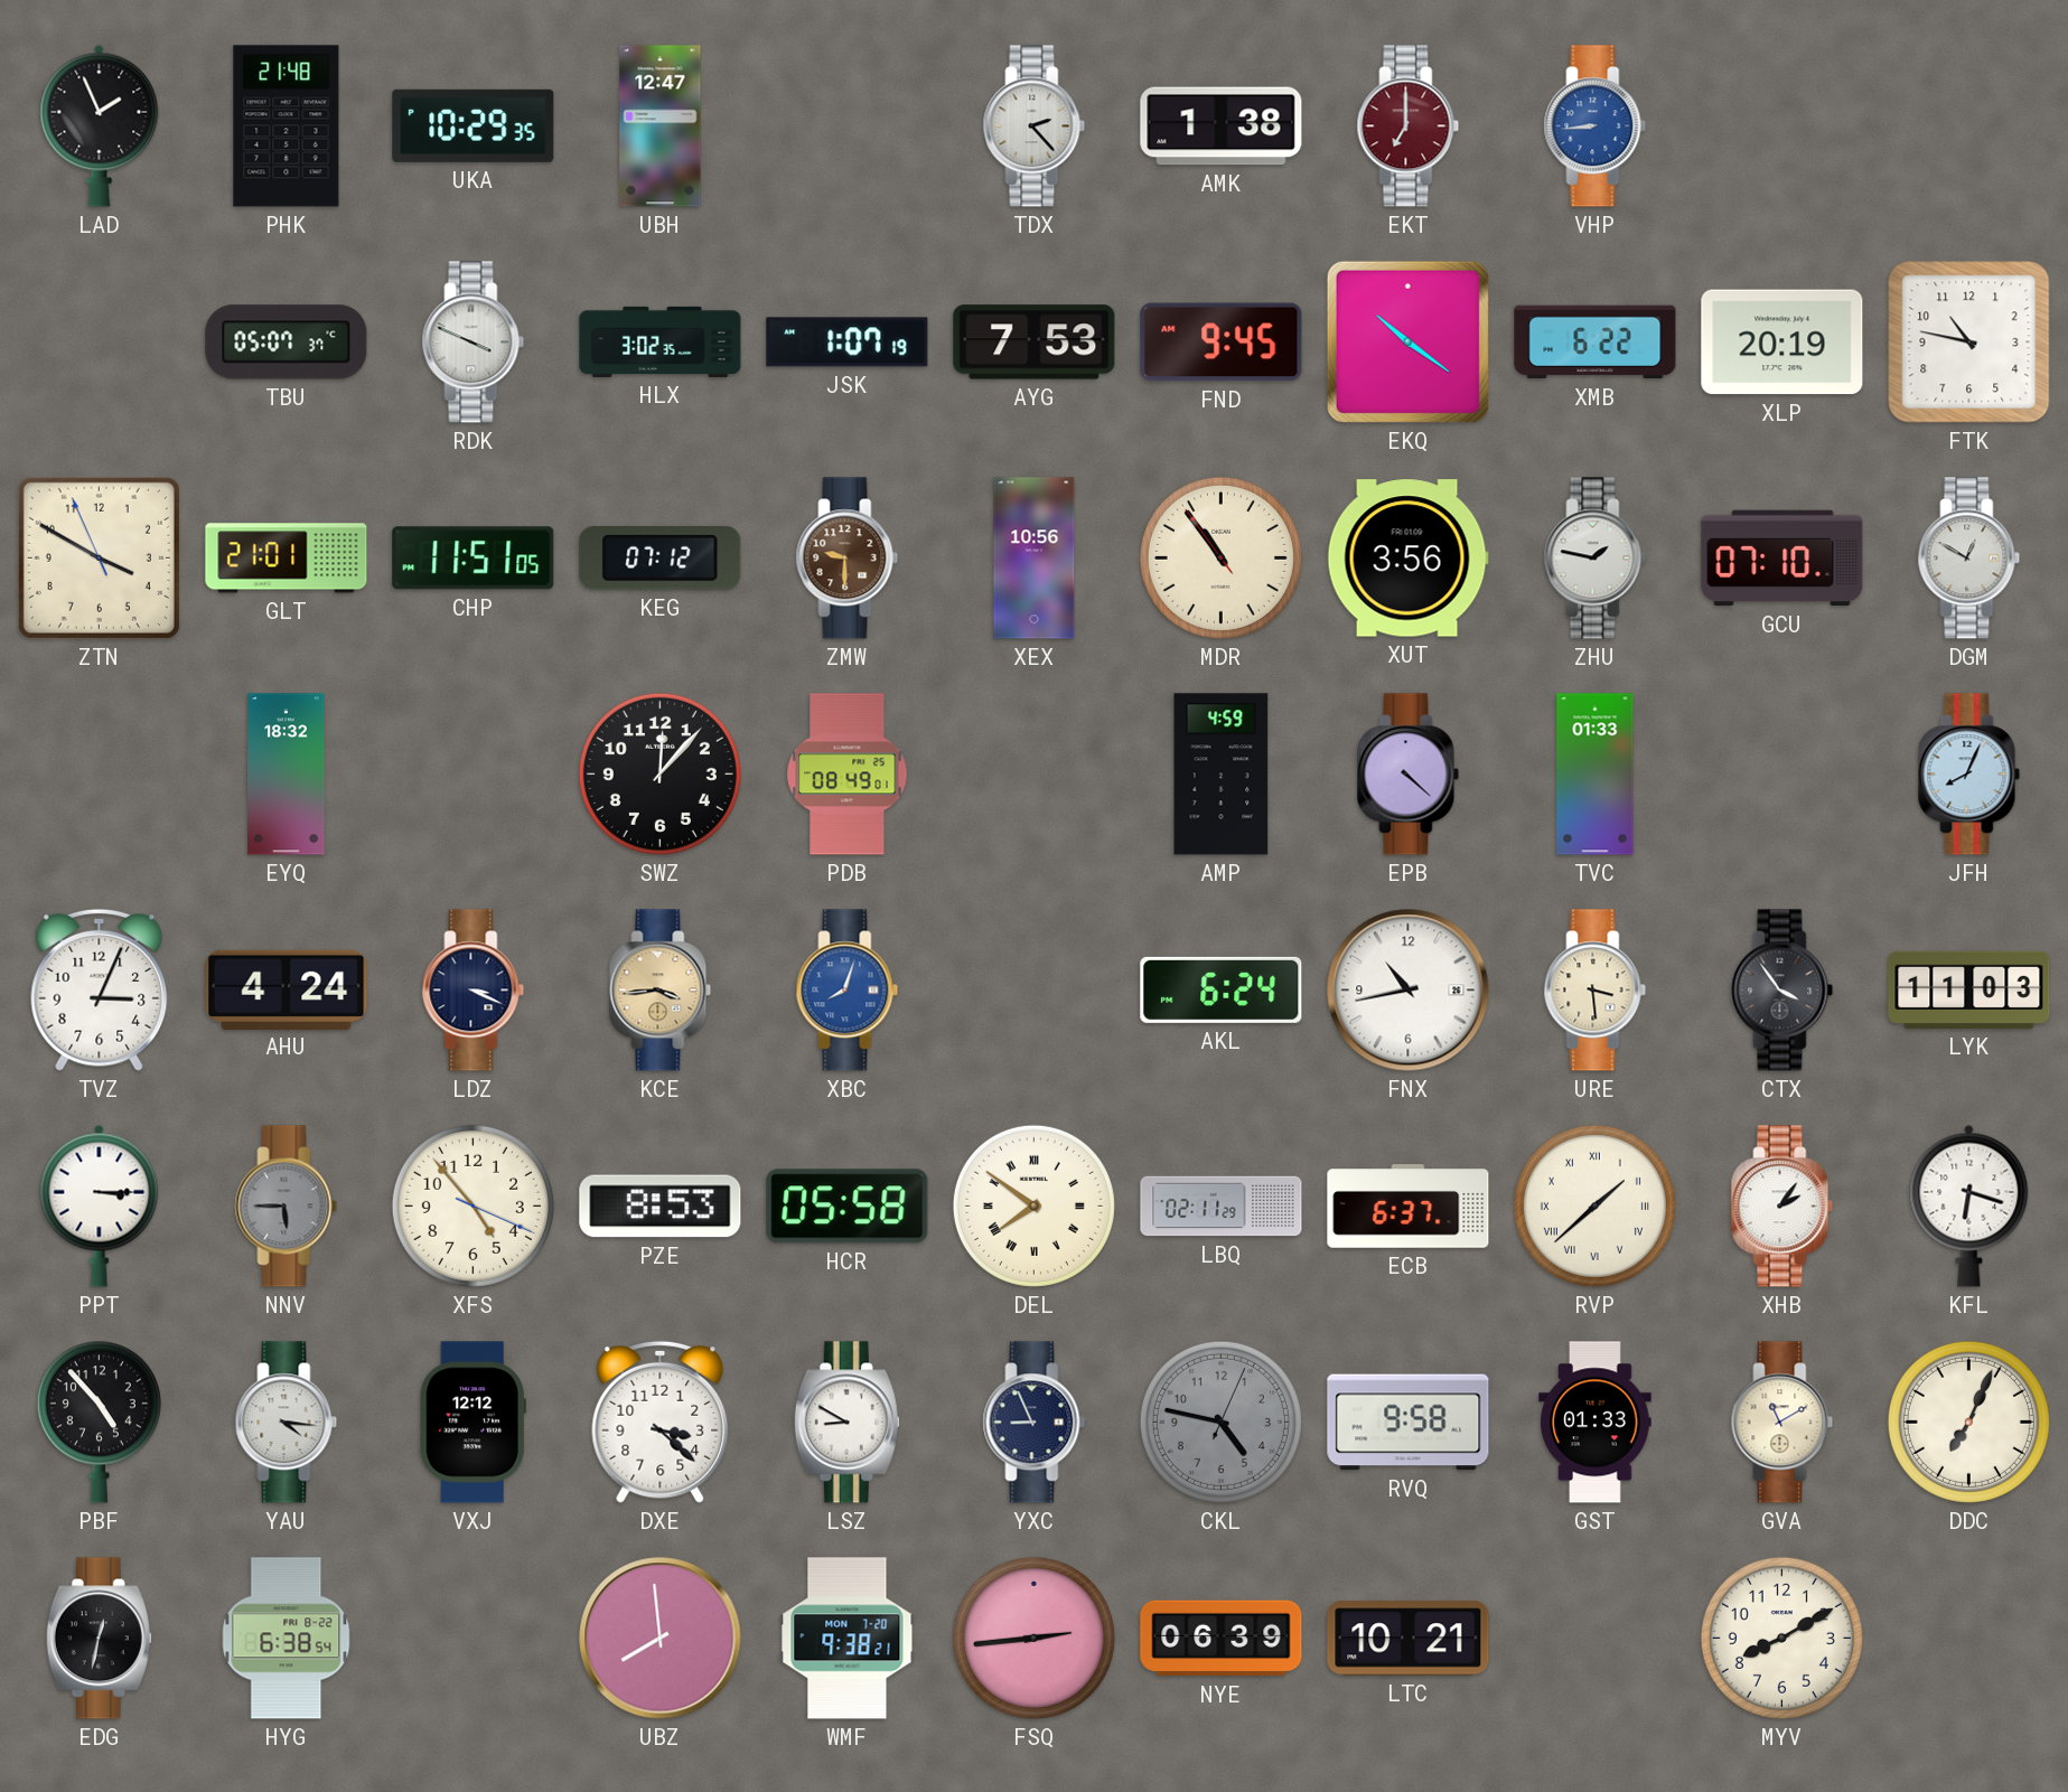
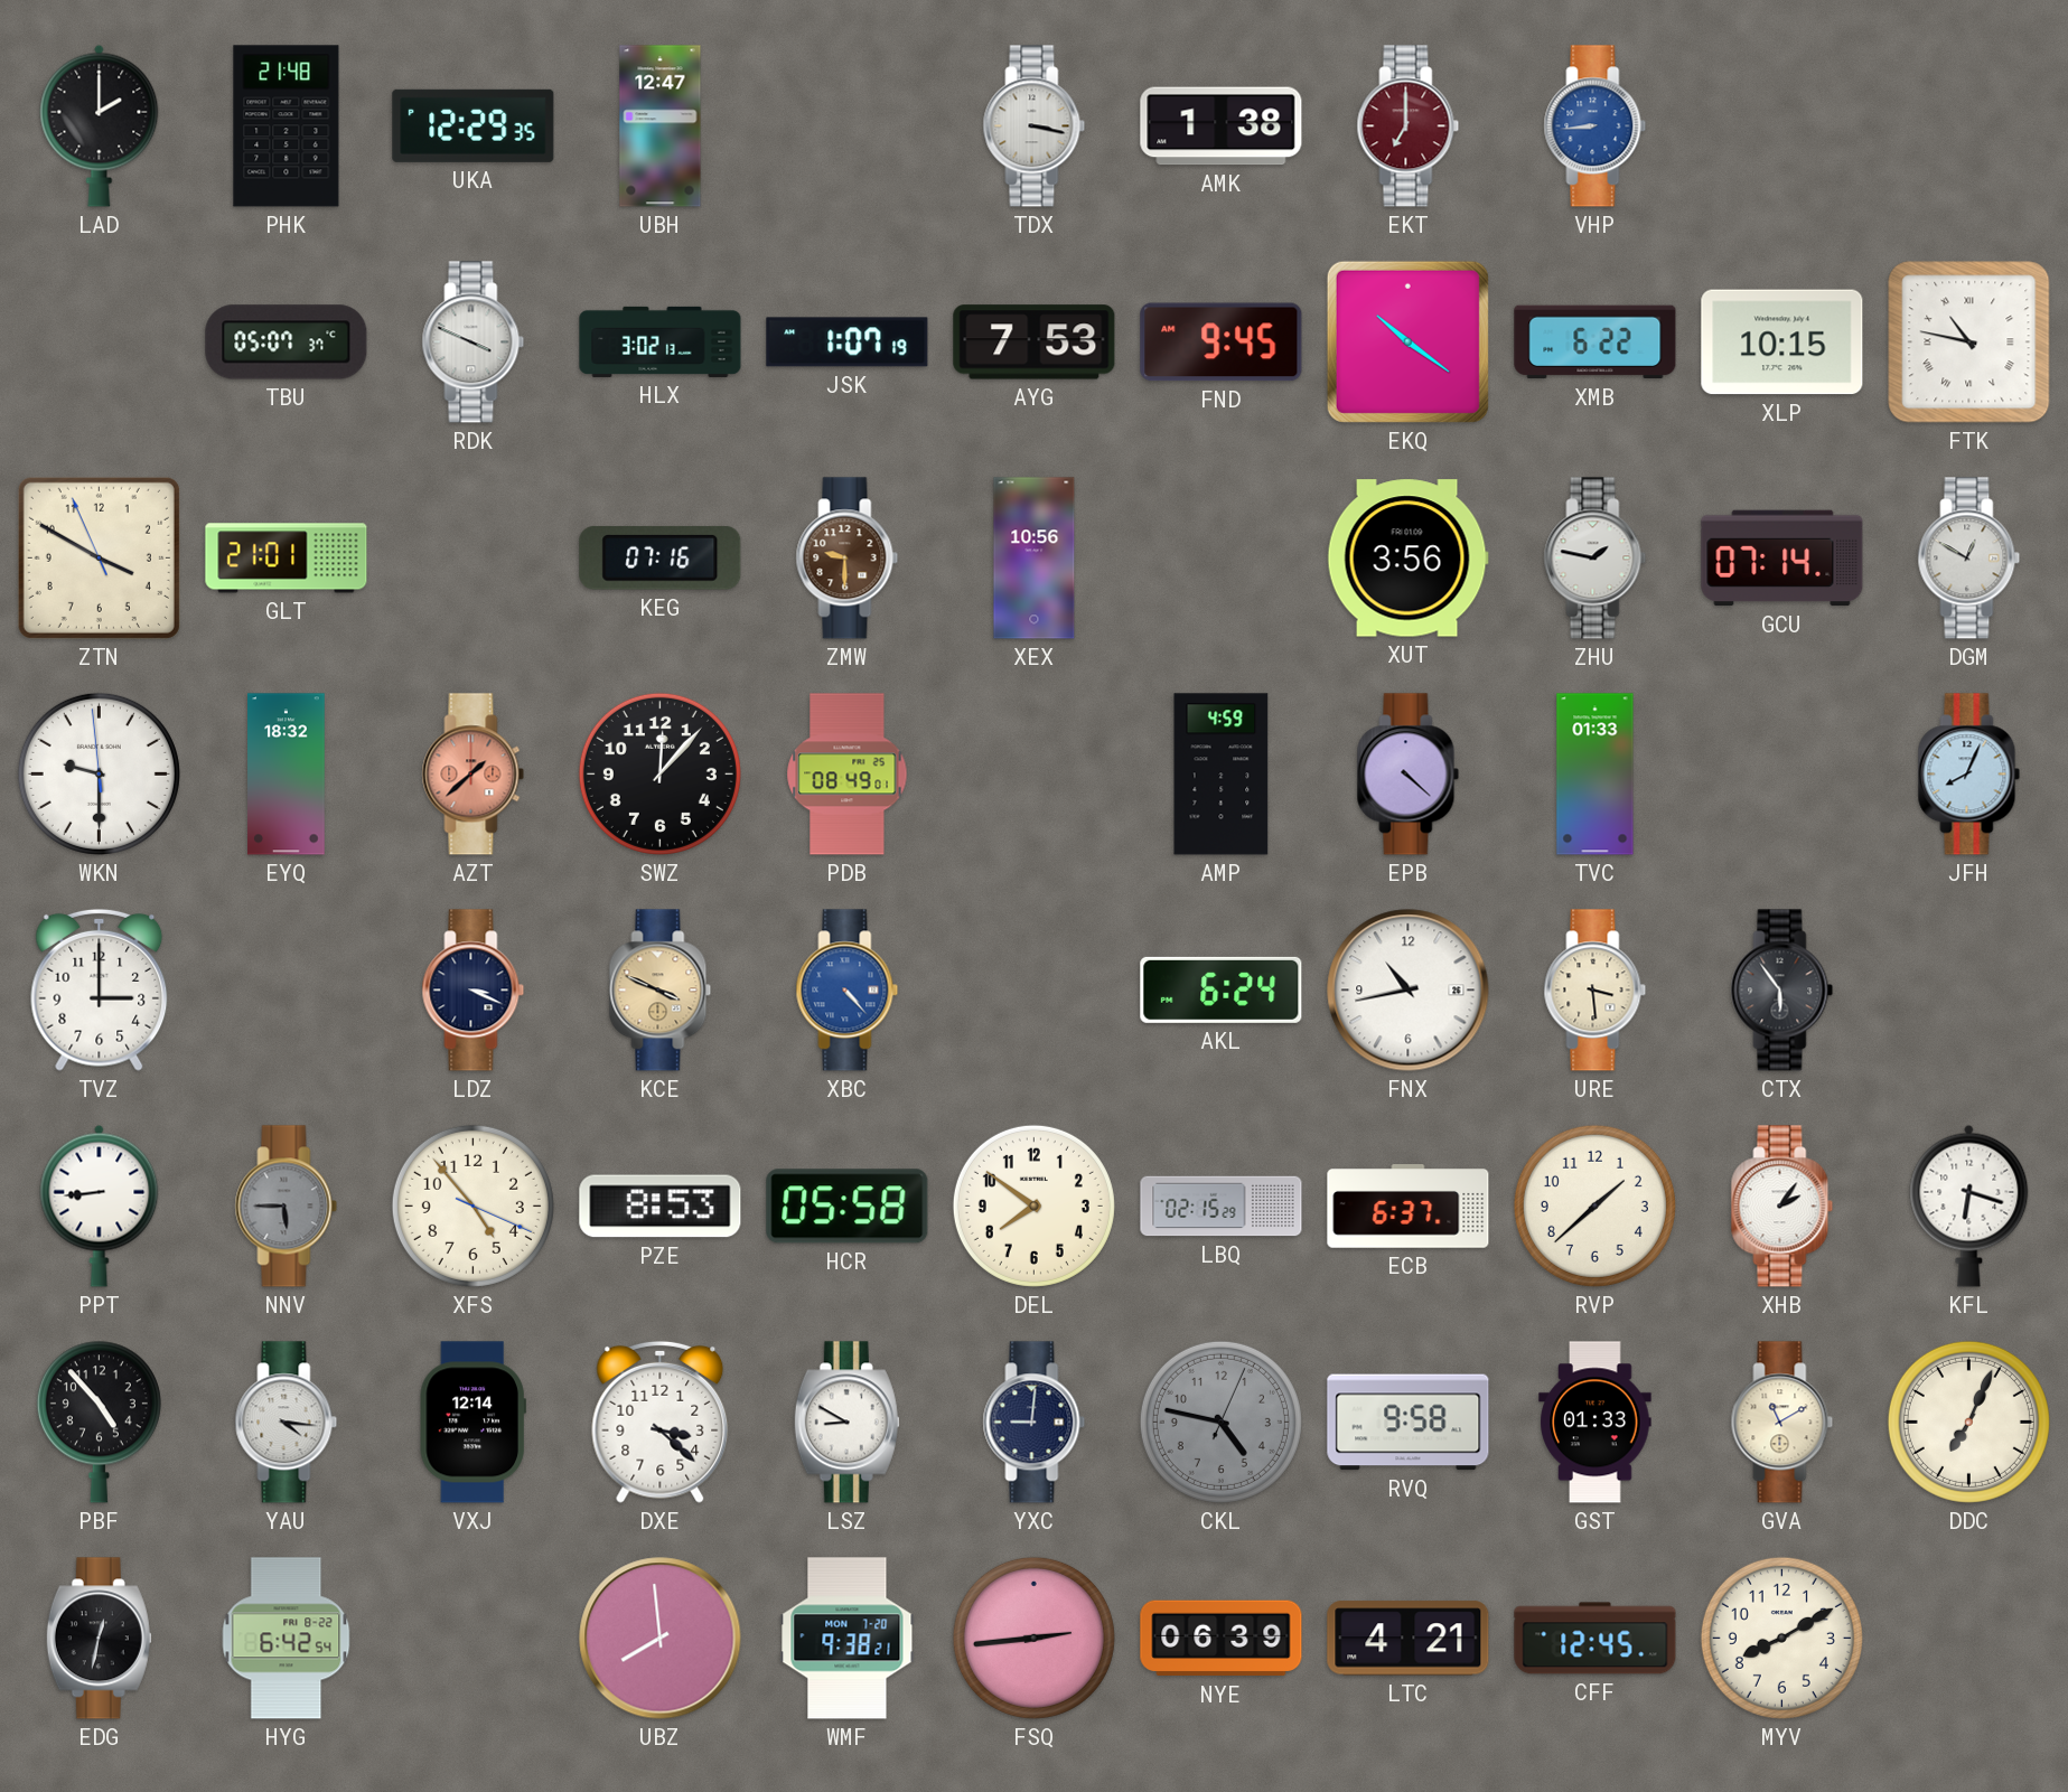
LAD: 1:56 -> 2:00 (100, 125)
UKA: 10:29 -> 12:29 (474, 125)
TDX: 2:23 -> 3:17 (1035, 126)
HLX: 3:02:35 -> 3:02:13 (661, 341)
XLP: 20:19 -> 10:15 (1782, 343)
FTK numerals: Arabic -> Roman (1969, 343)
CHP: 11:51 -> none (474, 559)
KEG: 07:12 -> 07:16 (661, 557)
MDR: 10:53 -> none (1220, 557)
GCU: 07:10 -> 07:14 (1782, 559)
WKN: none -> 9:29 (99, 773)
AZT: none -> 1:38 (474, 775)
TVZ: 3:04 -> 3:00 (100, 989)
AHU: 4:24 -> none (287, 989)
KCE: 3:44 -> 3:49 (661, 991)
XBC: 8:03 -> 4:23 (848, 991)
CTX: 3:54 -> 5:54 (1782, 991)
LYK: 11:03 -> none (1969, 989)
PPT: 3:15 -> 8:44 (100, 1205)
DEL numerals: Roman -> Arabic (1033, 1205)
LBQ: 02:11 -> 02:15 (1222, 1207)
RVP numerals: Roman -> Arabic (1594, 1205)
VXJ: 12:12 -> 12:14 (472, 1423)
YXC: 8:56 -> 9:01 (1035, 1423)
HYG: 6:38 -> 6:42 (287, 1639)
LTC: 10:21 -> 4:21 (1409, 1639)
CFF: none -> 12:45 (1596, 1639)
